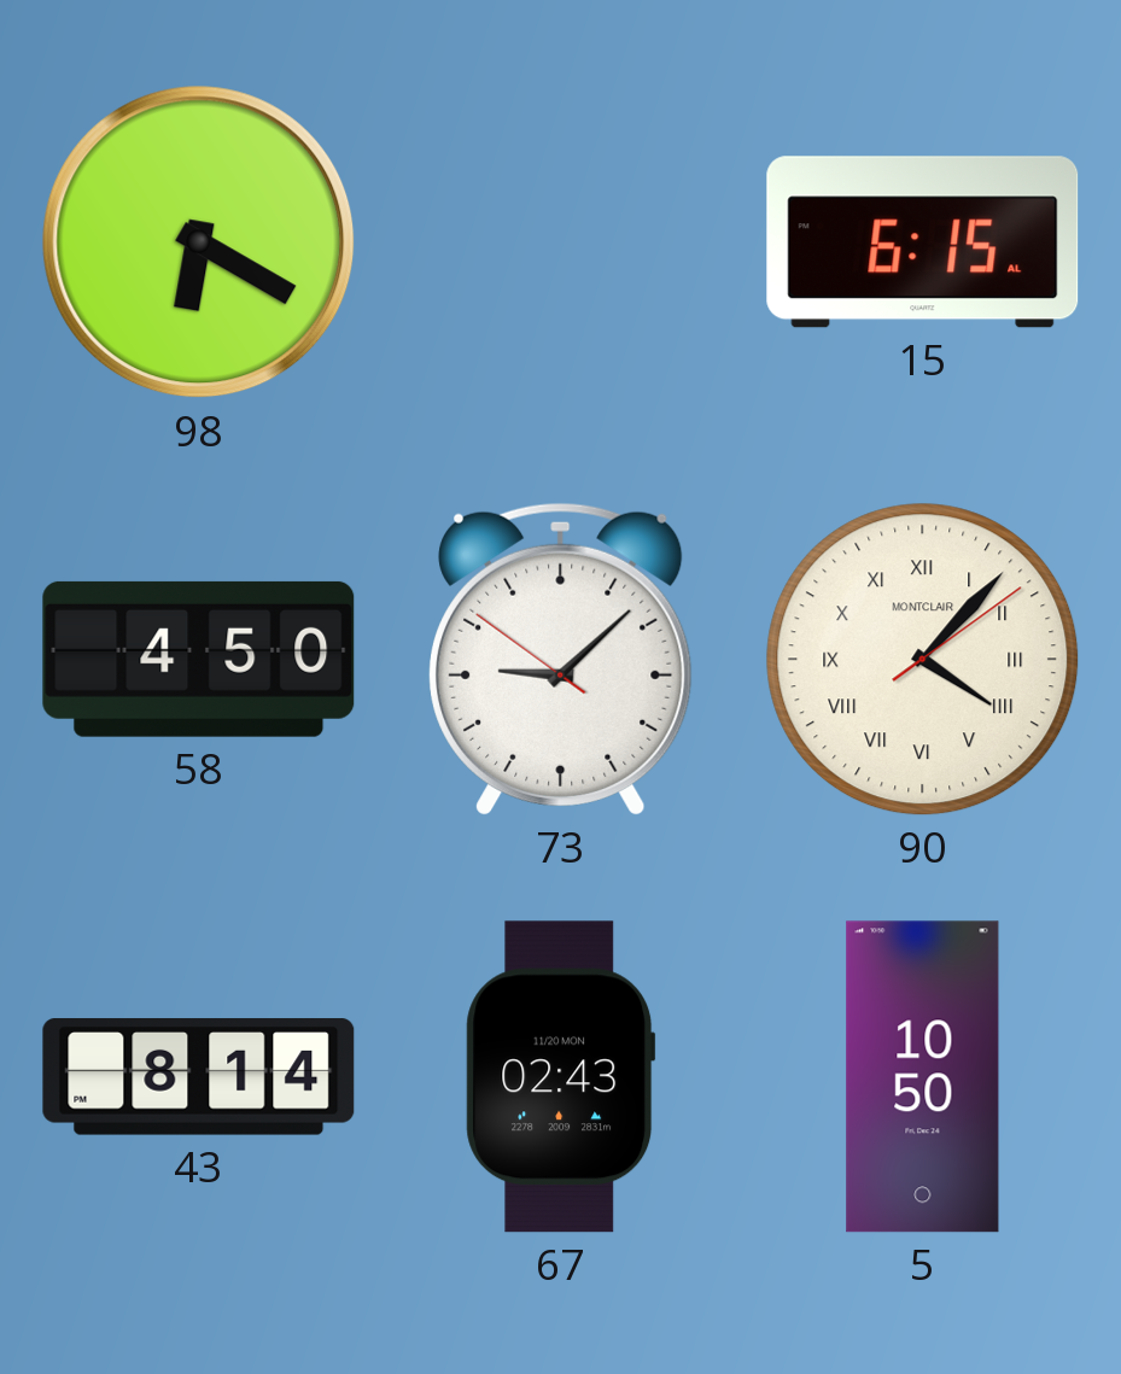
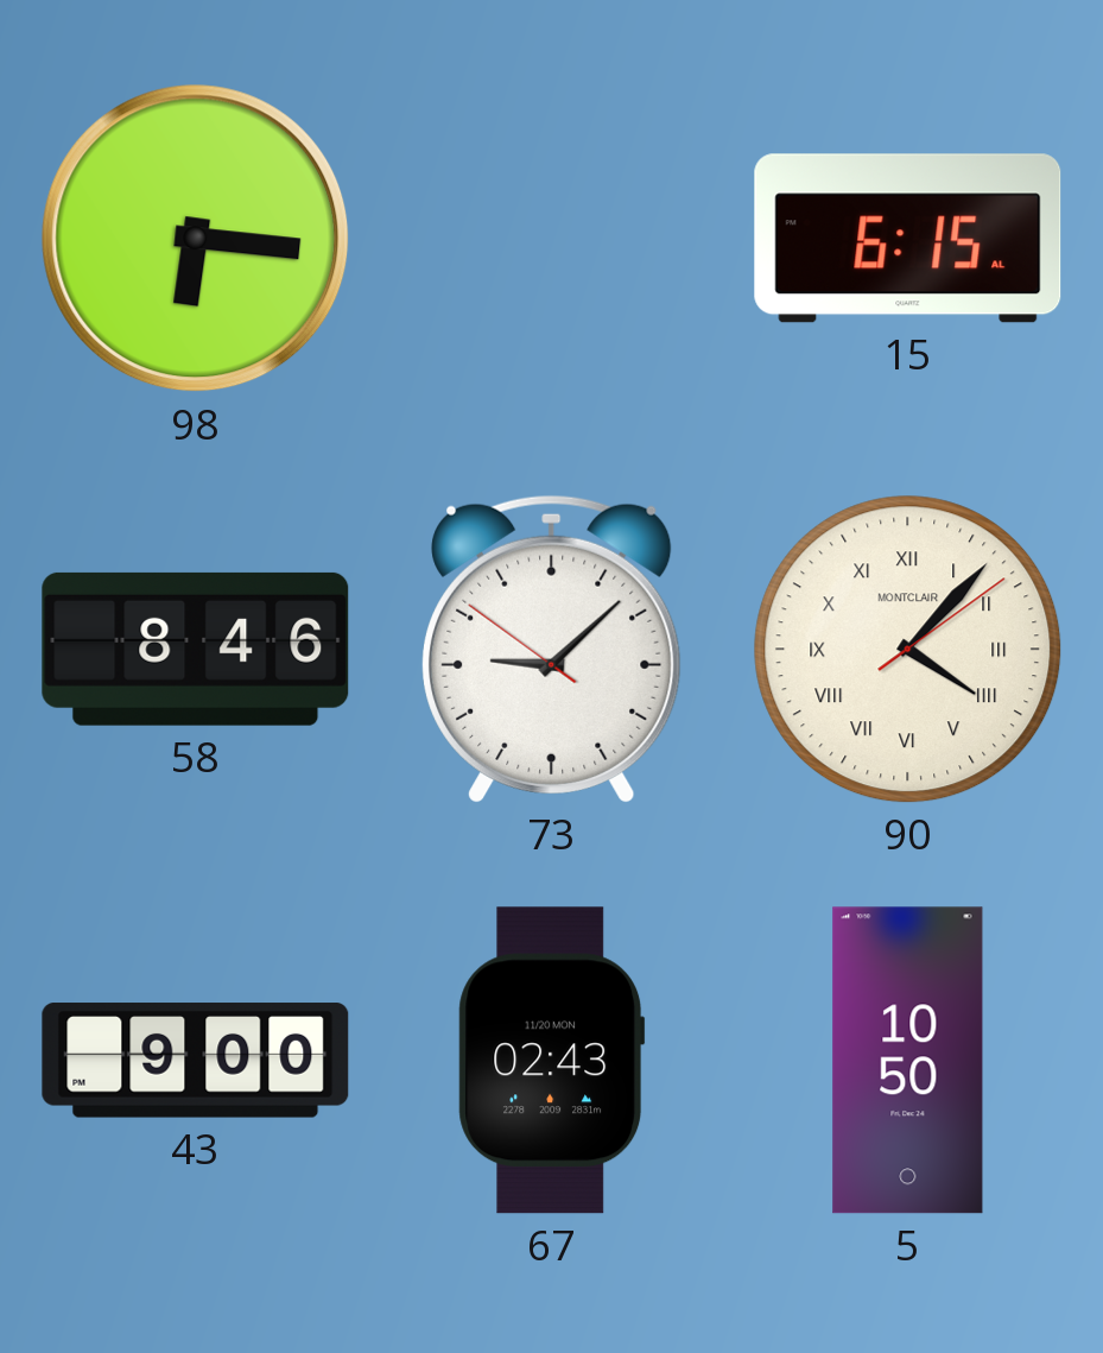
98: 6:20 -> 6:16 (196, 239)
58: 4:50 -> 8:46 (196, 649)
43: 8:14 -> 9:00 (196, 1061)
